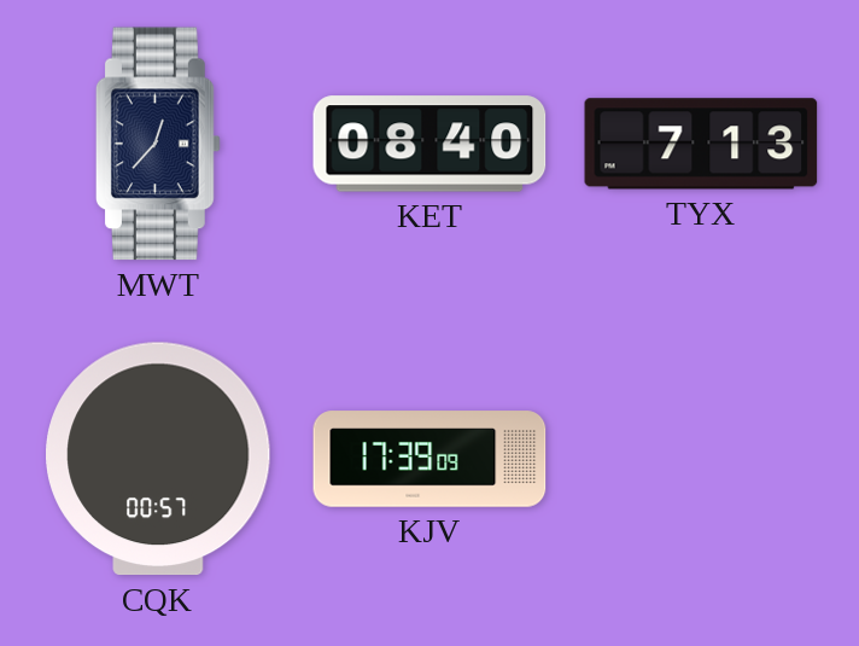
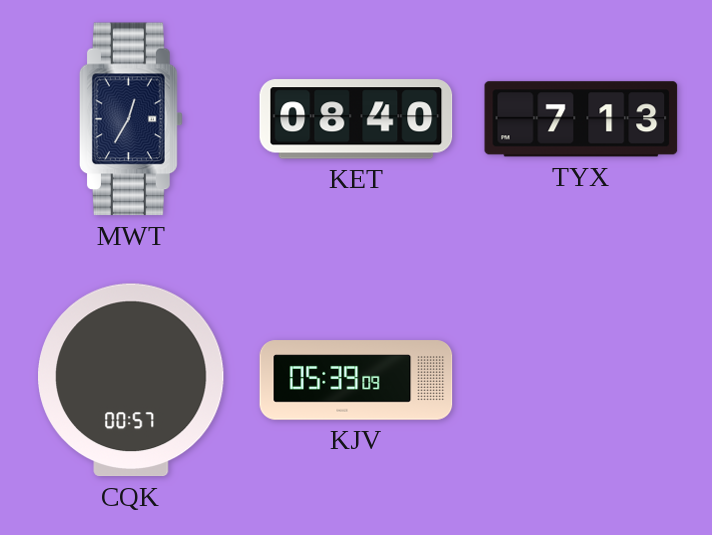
MWT: 12:37 -> 12:35 (131, 119)
KJV: 17:39 -> 05:39 (356, 380)
